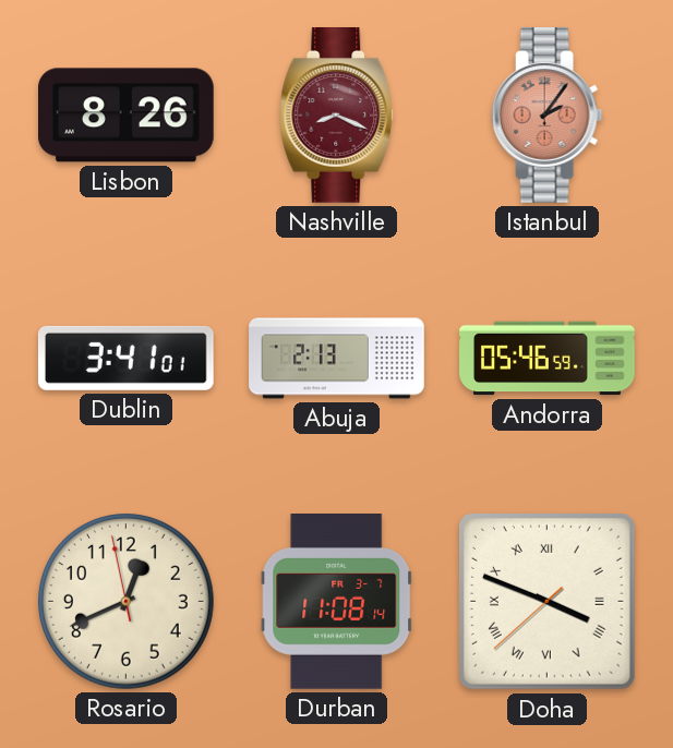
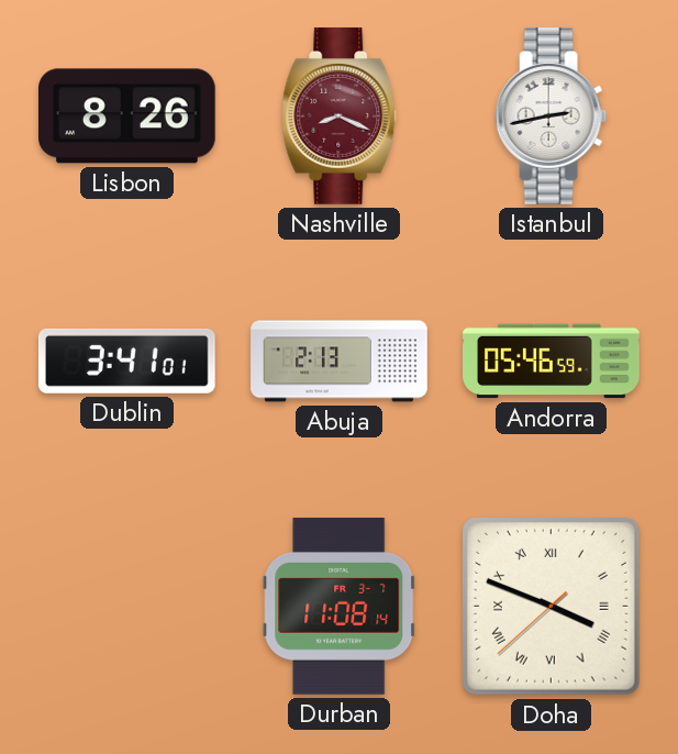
Istanbul: 2:06 -> 2:43 (552, 117)
Istanbul dial: salmon -> white (552, 117)
Rosario: 12:40 -> none (125, 601)
